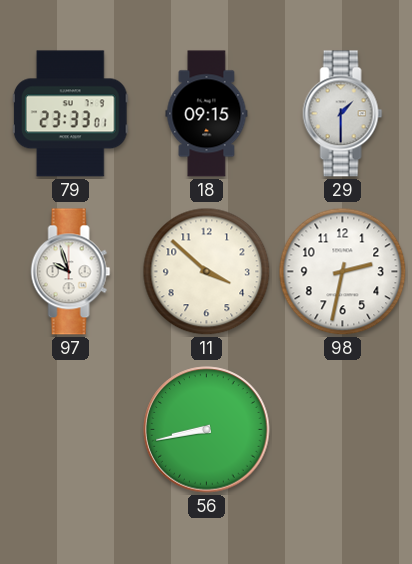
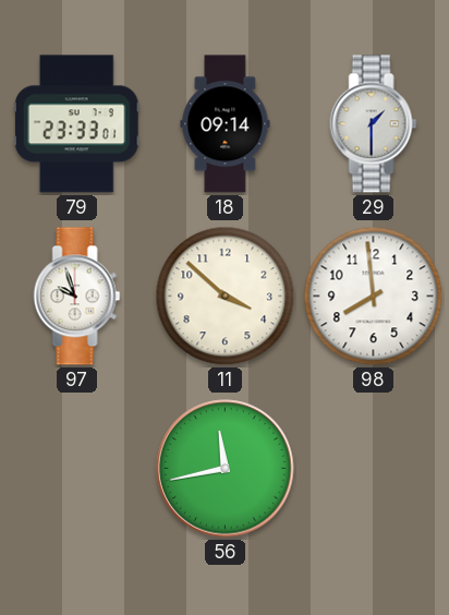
18: 09:15 -> 09:14 (226, 124)
98: 2:32 -> 7:59 (374, 297)
56: 8:43 -> 11:43 (226, 469)
